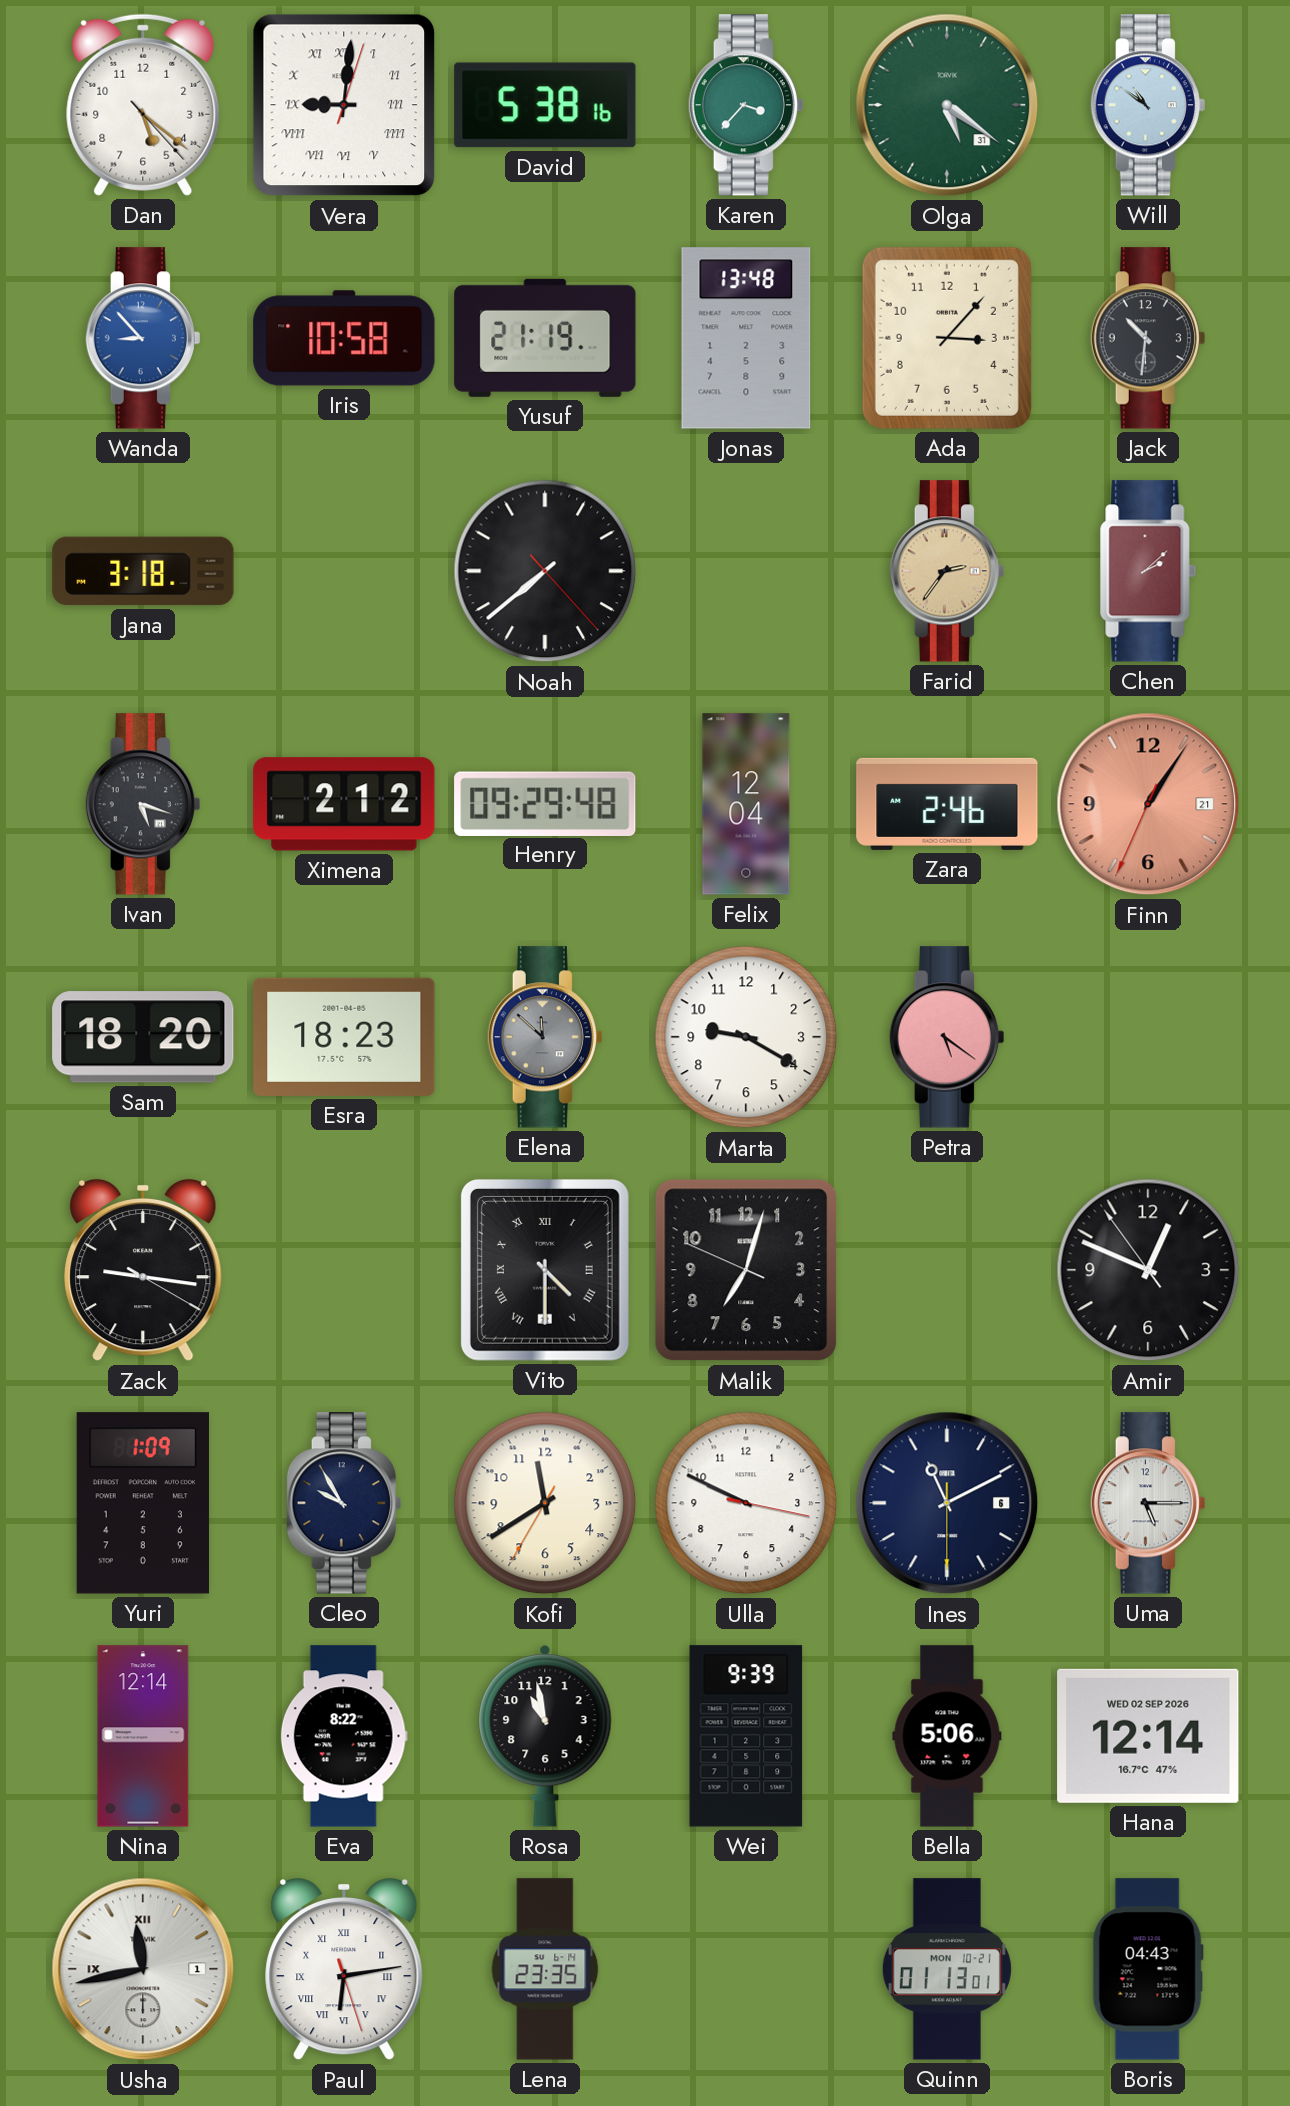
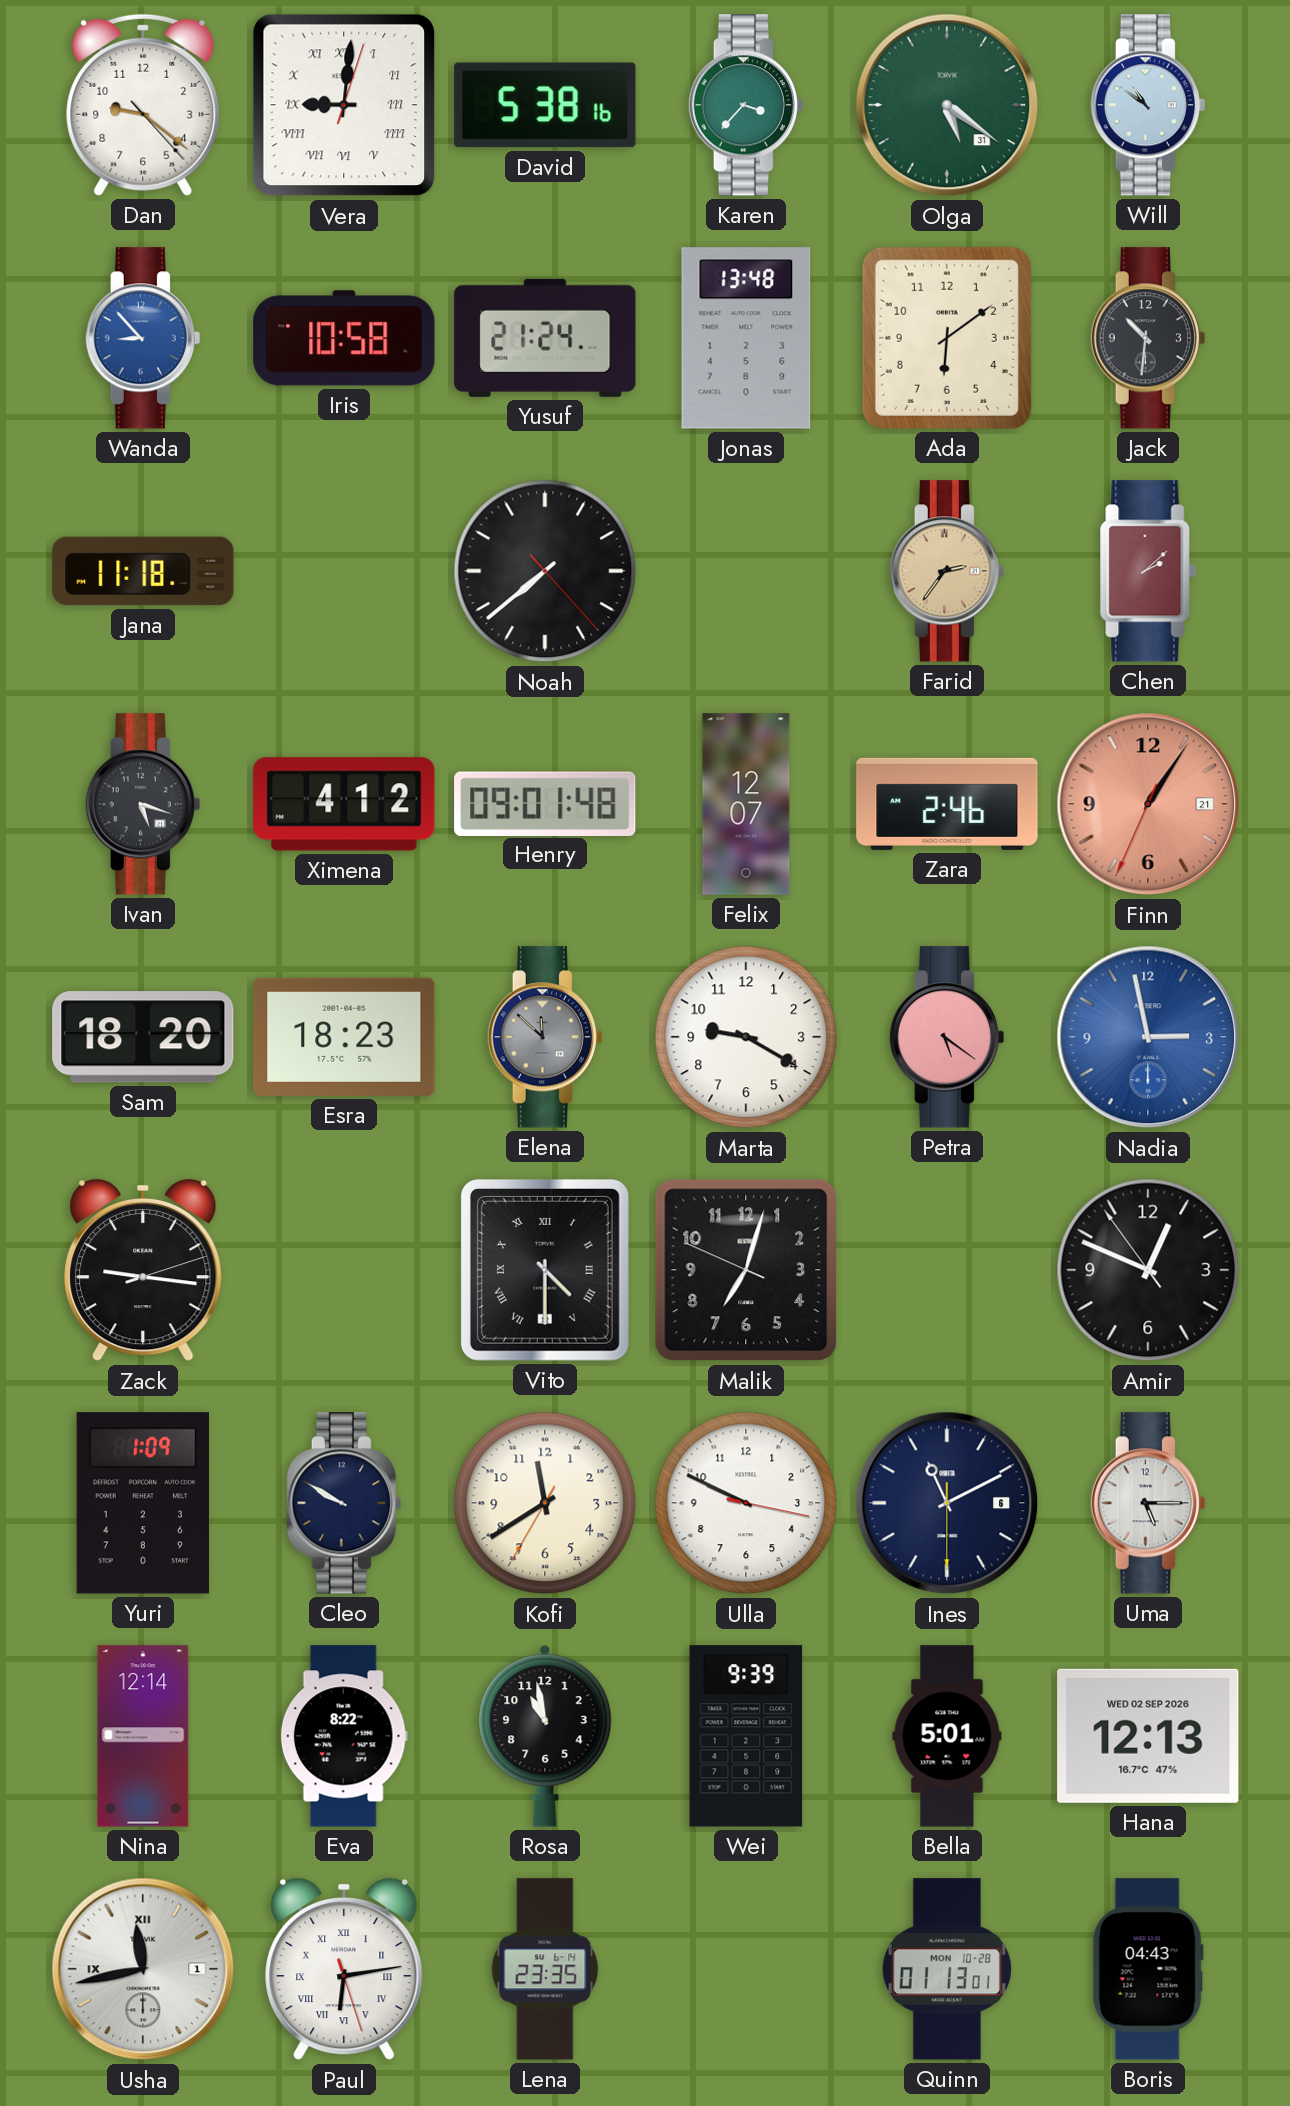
Dan: 5:21 -> 9:21 (143, 105)
Yusuf: 21:19 -> 21:24 (545, 338)
Ada: 3:07 -> 6:09 (947, 338)
Jana: 3:18 -> 11:18 (143, 571)
Ximena: 2:12 -> 4:12 (344, 804)
Henry: 09:29 -> 09:01 (545, 803)
Felix: 12:04 -> 12:07 (746, 804)
Nadia: none -> 2:58 (1148, 1037)
Zack: 9:16:20 -> 9:16:12 (143, 1270)
Cleo: 9:55 -> 9:50 (344, 1503)
Bella: 5:06 -> 5:01 (947, 1736)
Hana: 12:14 -> 12:13 (1148, 1736)
Quinn date: MON 10-21 -> MON 10-28 (947, 1969)
